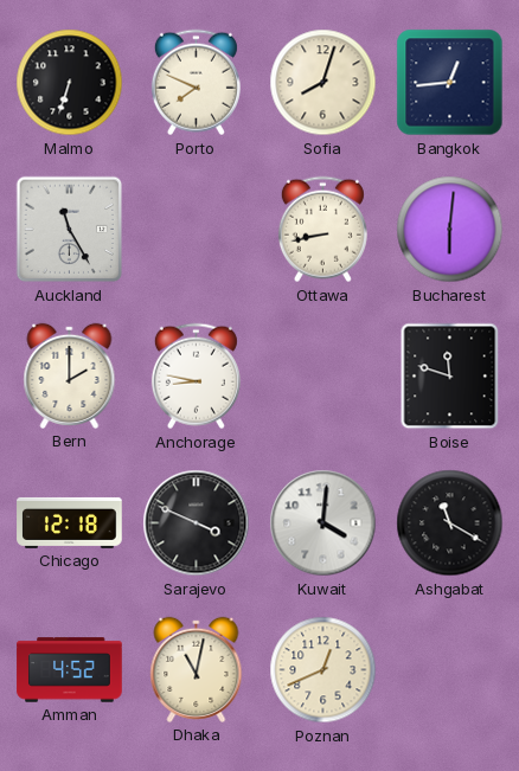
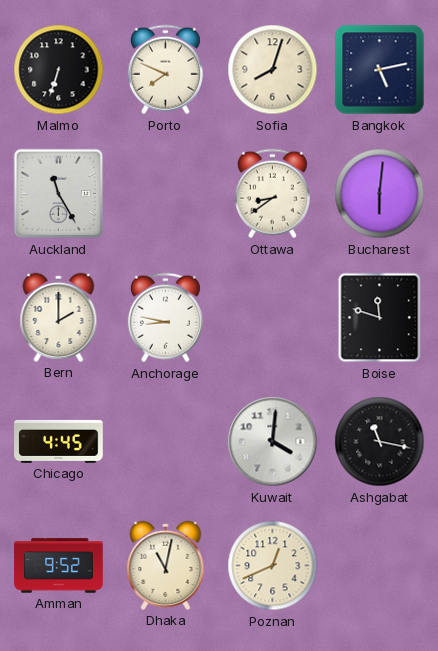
Bangkok: 12:44 -> 5:13 (380, 70)
Ottawa: 8:43 -> 8:39 (272, 194)
Chicago: 12:18 -> 4:45 (59, 441)
Sarajevo: 3:49 -> none (197, 523)
Ashgabat: 11:20 -> 11:17 (380, 442)
Amman: 4:52 -> 9:52 (59, 566)
